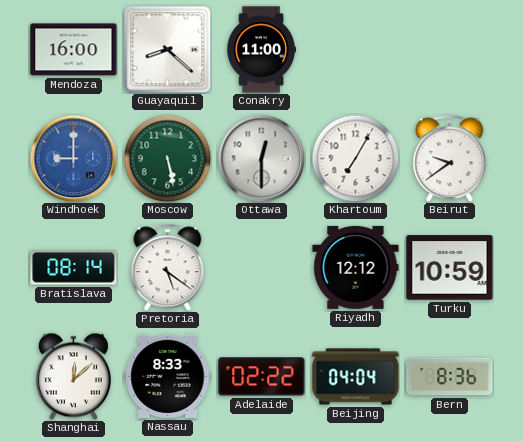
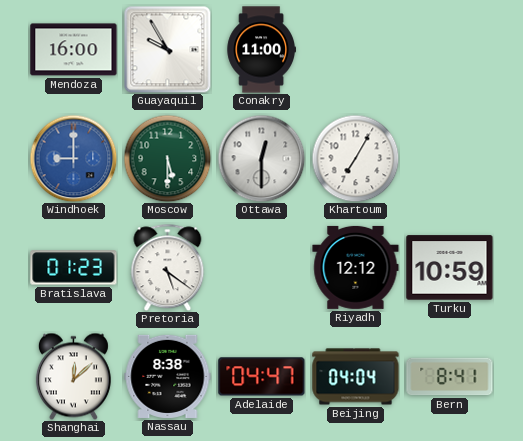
Guayaquil: 8:22 -> 9:55 (167, 49)
Moscow: 5:28 -> 5:30 (167, 158)
Beirut: 9:39 -> none (450, 158)
Bratislava: 08:14 -> 01:23 (74, 268)
Nassau: 8:33 -> 8:38 (168, 376)
Adelaide: 02:22 -> 04:47 (262, 377)
Bern: 8:36 -> 8:41 (450, 377)
